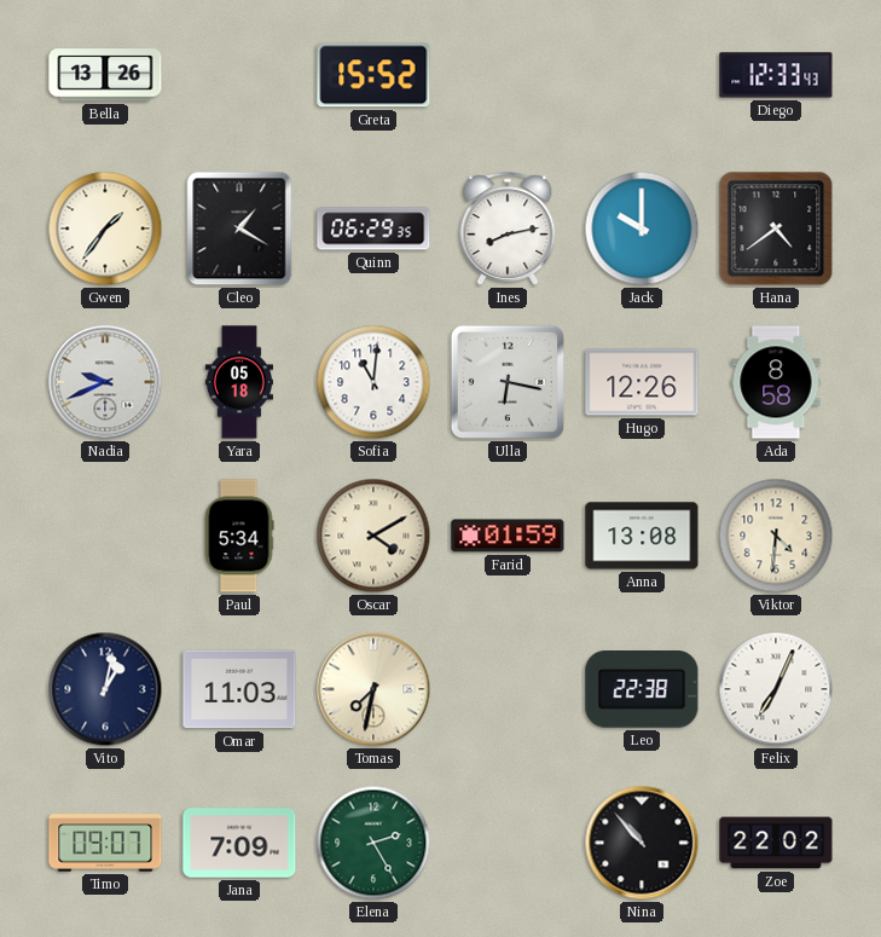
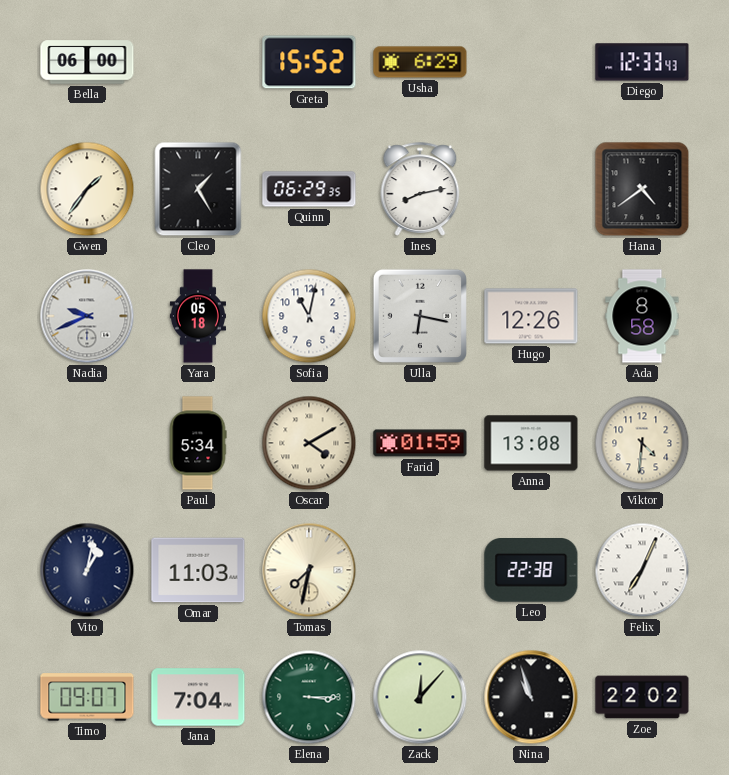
Bella: 13:26 -> 06:00 (87, 62)
Usha: none -> 6:29 (420, 62)
Cleo: 1:20 -> 1:25 (198, 189)
Jack: 10:00 -> none (642, 229)
Sofia: 11:01 -> 11:02 (309, 316)
Jana: 7:09 -> 7:04 (198, 697)
Elena: 2:25 -> 3:15 (309, 697)
Zack: none -> 12:07 (420, 697)
Nina: 10:53 -> 10:57 (531, 697)
